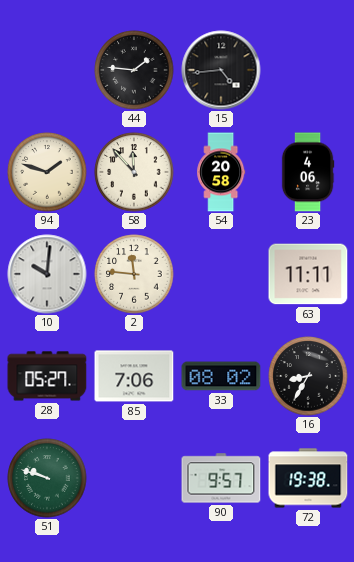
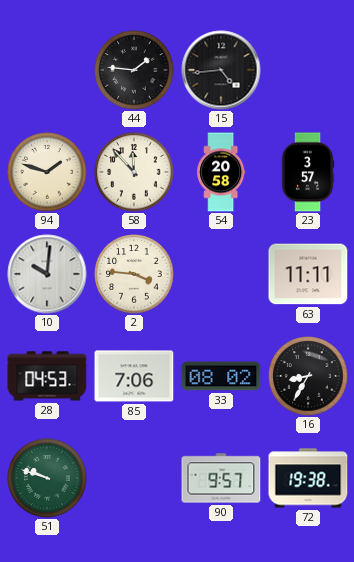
23: 4:06 -> 3:57 (308, 172)
2: 11:46 -> 3:46 (134, 274)
28: 05:27 -> 04:53 (47, 376)
